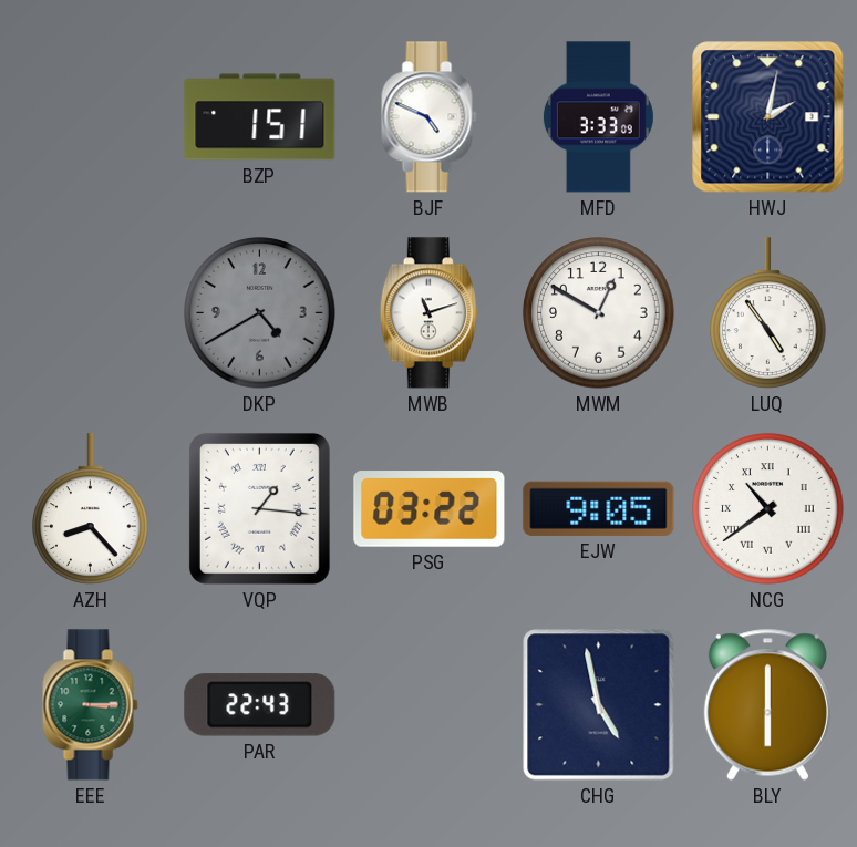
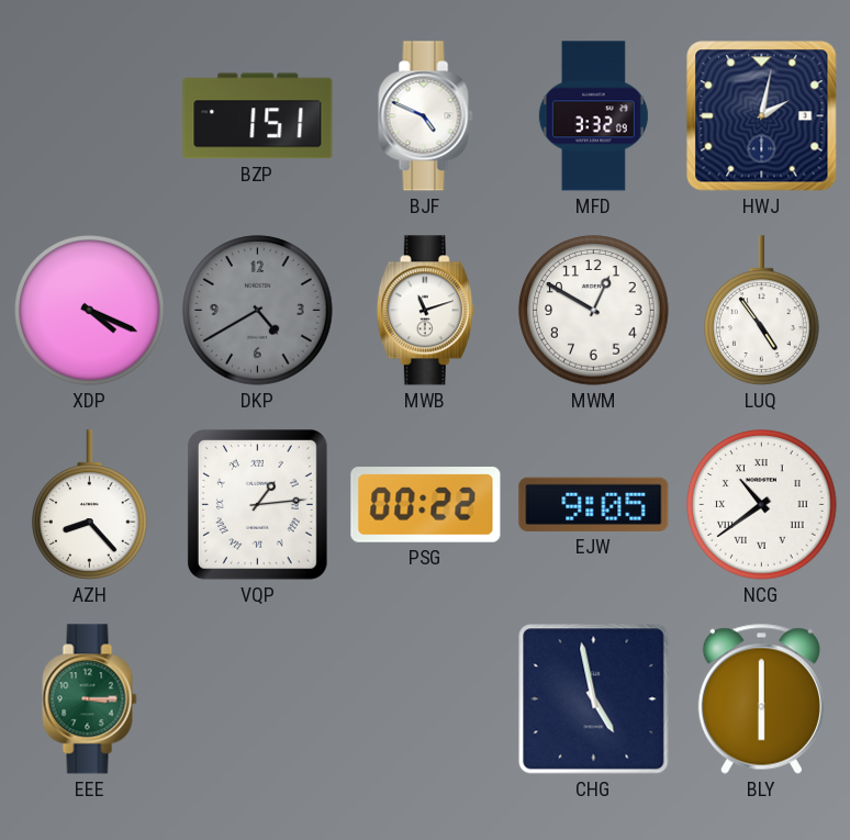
MFD: 3:33 -> 3:32 (593, 116)
XDP: none -> 4:19 (90, 311)
VQP: 1:16 -> 1:14 (257, 504)
PSG: 03:22 -> 00:22 (426, 505)
PAR: 22:43 -> none (260, 705)
